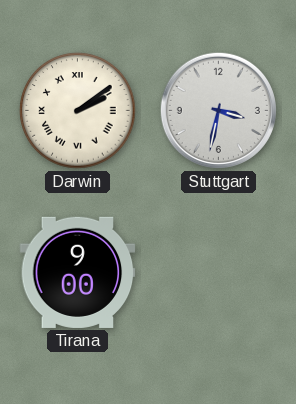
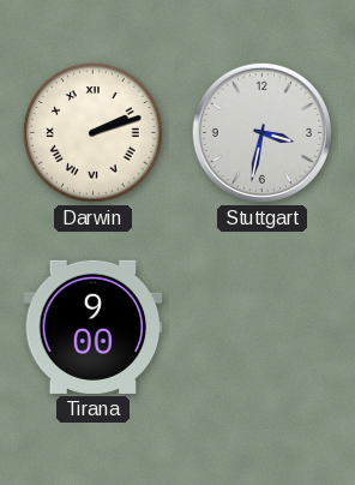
Darwin: 2:09 -> 2:12 (94, 133)
